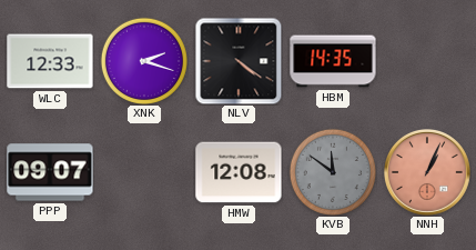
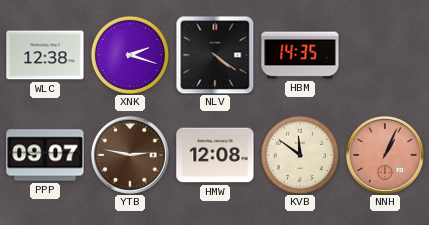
WLC: 12:33 -> 12:38 (45, 55)
YTB: none -> 2:47 (130, 155)
KVB dial: grey -> cream (299, 154)
